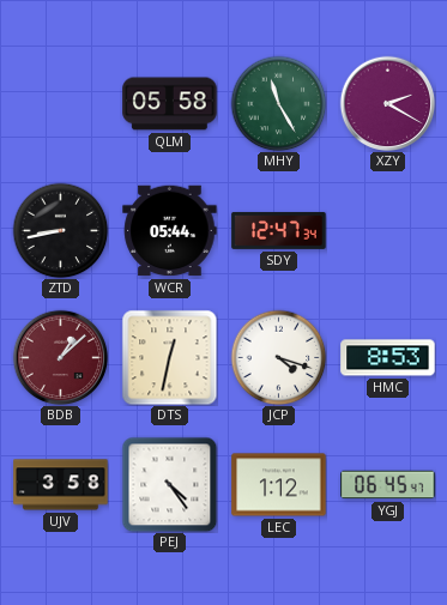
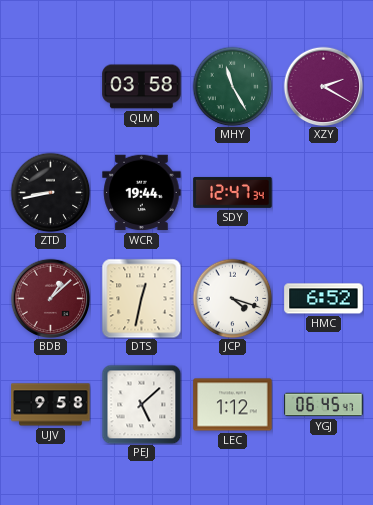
QLM: 05:58 -> 03:58 (142, 87)
WCR: 05:44 -> 19:44 (142, 193)
HMC: 8:53 -> 6:52 (324, 299)
UJV: 3:58 -> 9:58 (51, 405)
PEJ: 4:24 -> 5:08 (141, 404)
